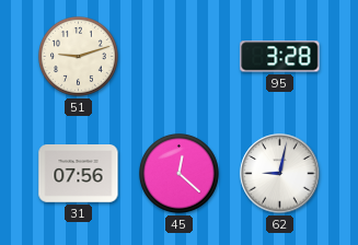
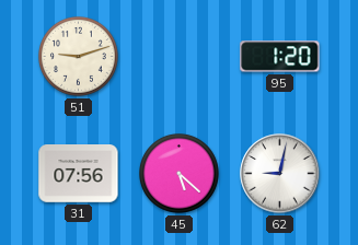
95: 3:28 -> 1:20 (280, 57)
45: 12:22 -> 5:22 (180, 174)
